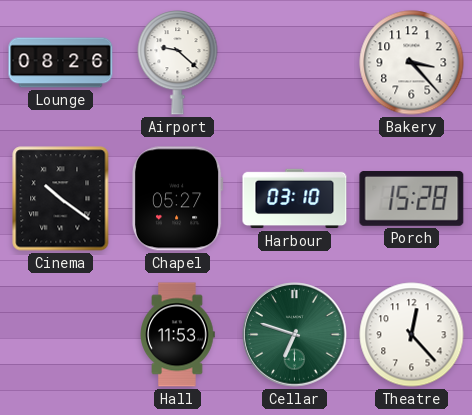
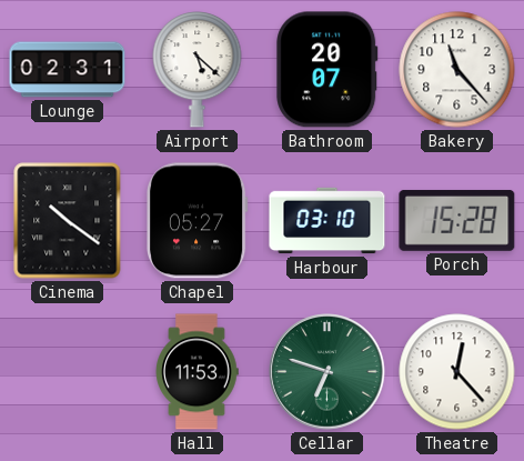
Lounge: 08:26 -> 02:31 (68, 70)
Airport: 9:22 -> 5:22 (198, 70)
Bathroom: none -> 20:07 (327, 70)
Bakery: 3:23 -> 11:23 (457, 70)
